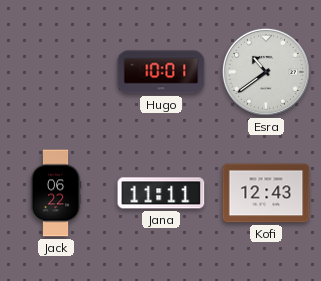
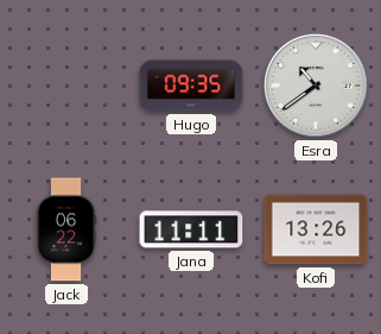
Hugo: 10:01 -> 09:35 (191, 86)
Kofi: 12:43 -> 13:26 (316, 229)
